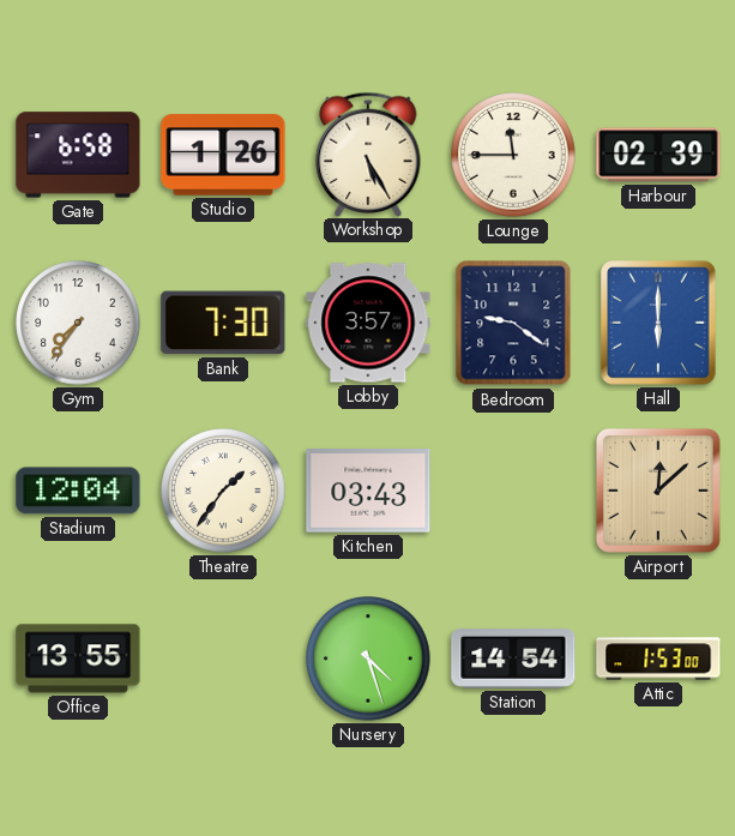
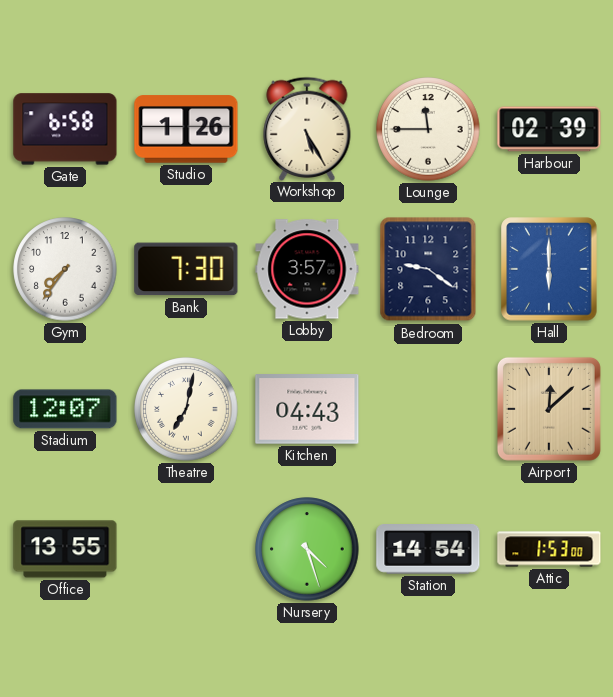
Stadium: 12:04 -> 12:07 (65, 409)
Theatre: 1:36 -> 7:02 (186, 409)
Kitchen: 03:43 -> 04:43 (307, 409)
